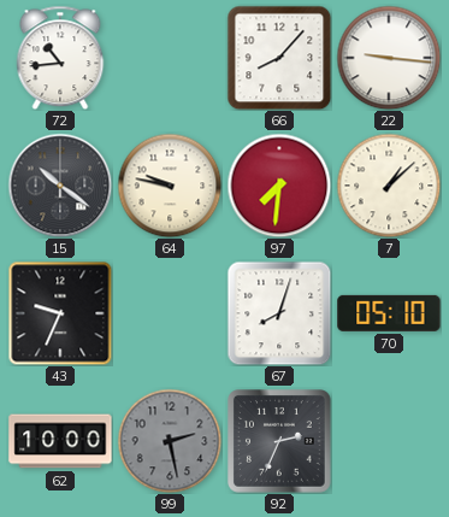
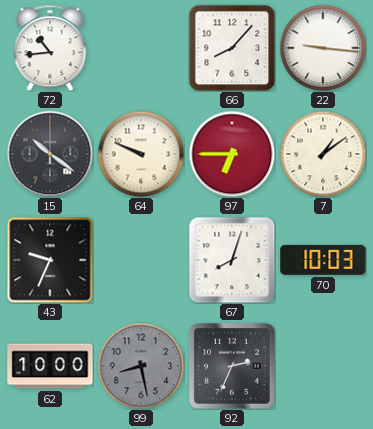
64: 9:47 -> 9:49 (141, 154)
97: 7:31 -> 6:45 (232, 154)
7: 1:08 -> 1:09 (323, 154)
70: 05:10 -> 10:03 (323, 260)
99: 2:28 -> 8:28 (141, 366)
